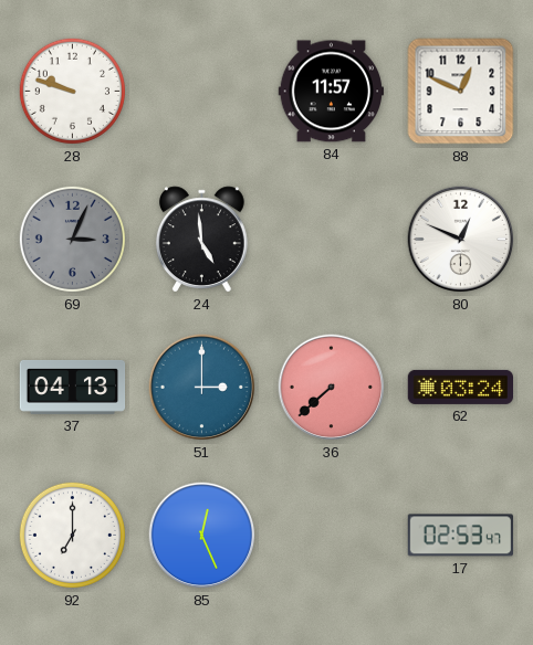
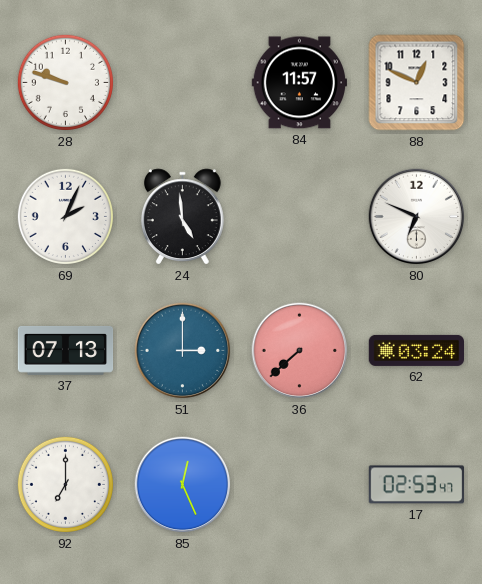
69: 3:04 -> 2:04 (65, 216)
69 dial: grey -> white (65, 216)
80: 12:49 -> 6:49 (417, 217)
37: 04:13 -> 07:13 (66, 350)
